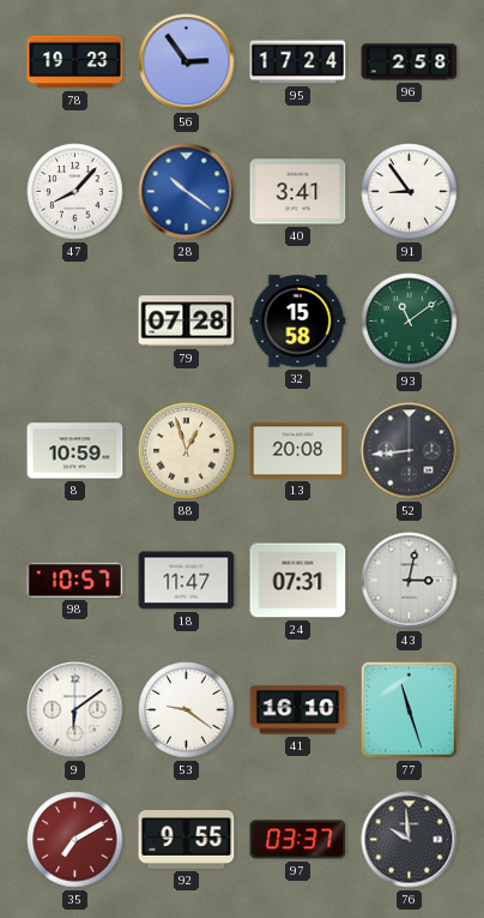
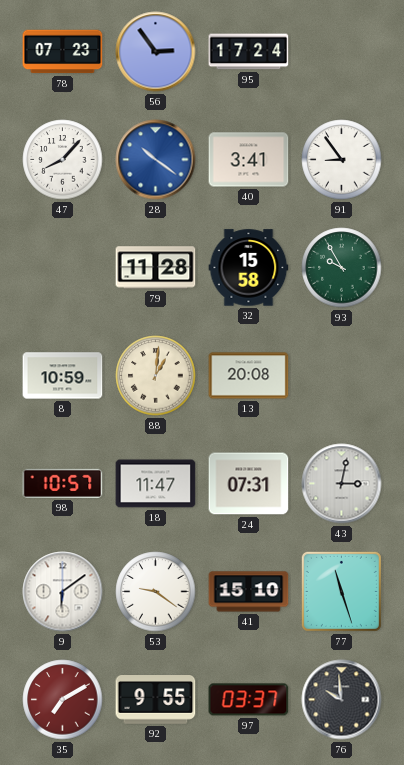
78: 19:23 -> 07:23 (63, 52)
96: 2:58 -> none (410, 62)
79: 07:28 -> 11:28 (156, 268)
93: 11:09 -> 9:55 (342, 268)
88: 12:57 -> 1:01 (156, 376)
52: 8:44 -> none (410, 451)
41: 16:10 -> 15:10 (249, 592)
